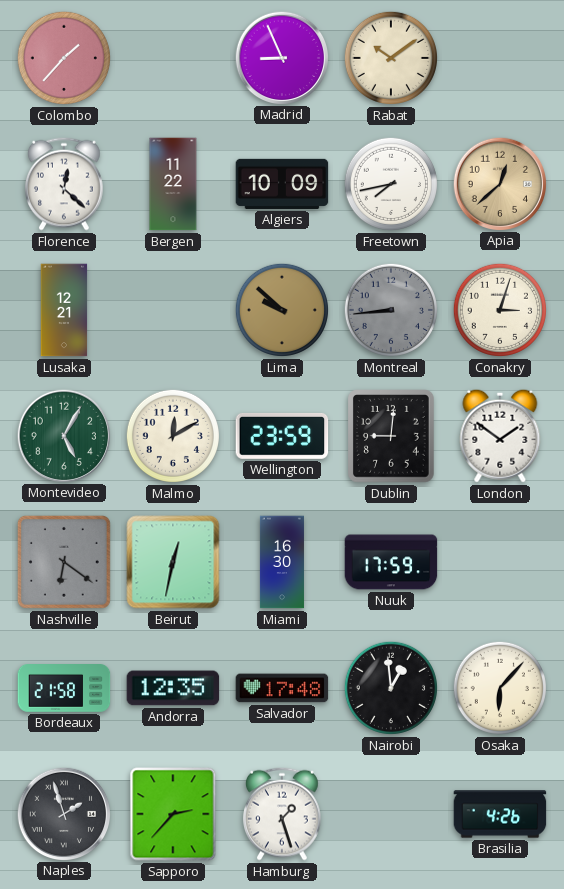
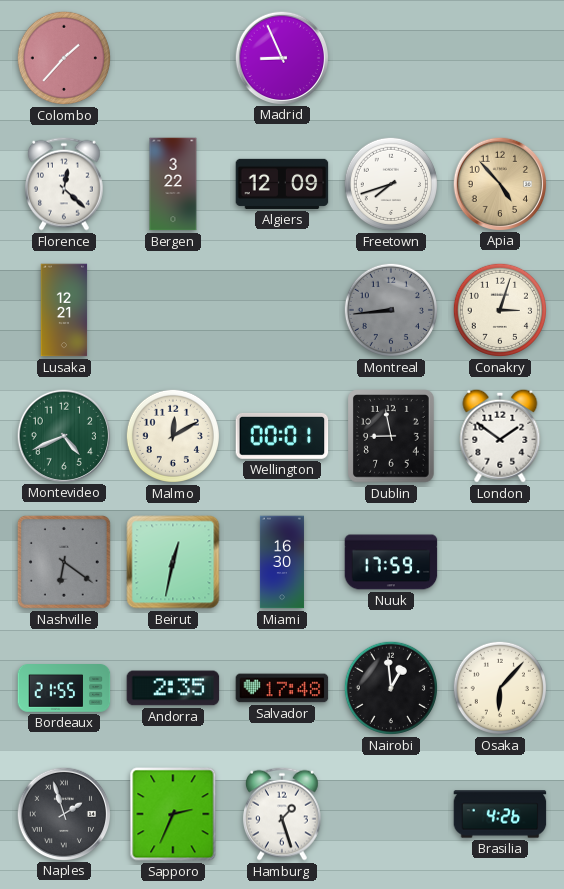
Rabat: 10:09 -> none (391, 58)
Bergen: 11:22 -> 3:22 (173, 184)
Algiers: 10:09 -> 12:09 (282, 184)
Freetown: 7:43 -> 7:42 (391, 184)
Apia: 12:38 -> 4:53 (499, 183)
Lima: 9:52 -> none (282, 310)
Montevideo: 5:05 -> 4:41 (63, 435)
Wellington: 23:59 -> 00:01 (282, 436)
Dublin: 9:01 -> 8:58 (392, 437)
Bordeaux: 21:58 -> 21:55 (64, 689)
Andorra: 12:35 -> 2:35 (173, 688)
Sapporo: 2:37 -> 2:34 (173, 814)
